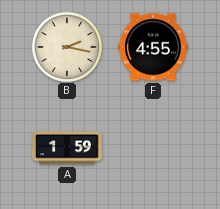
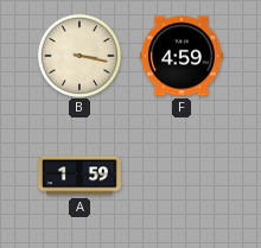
B: 2:17 -> 3:17 (78, 55)
F: 4:55 -> 4:59 (183, 56)
